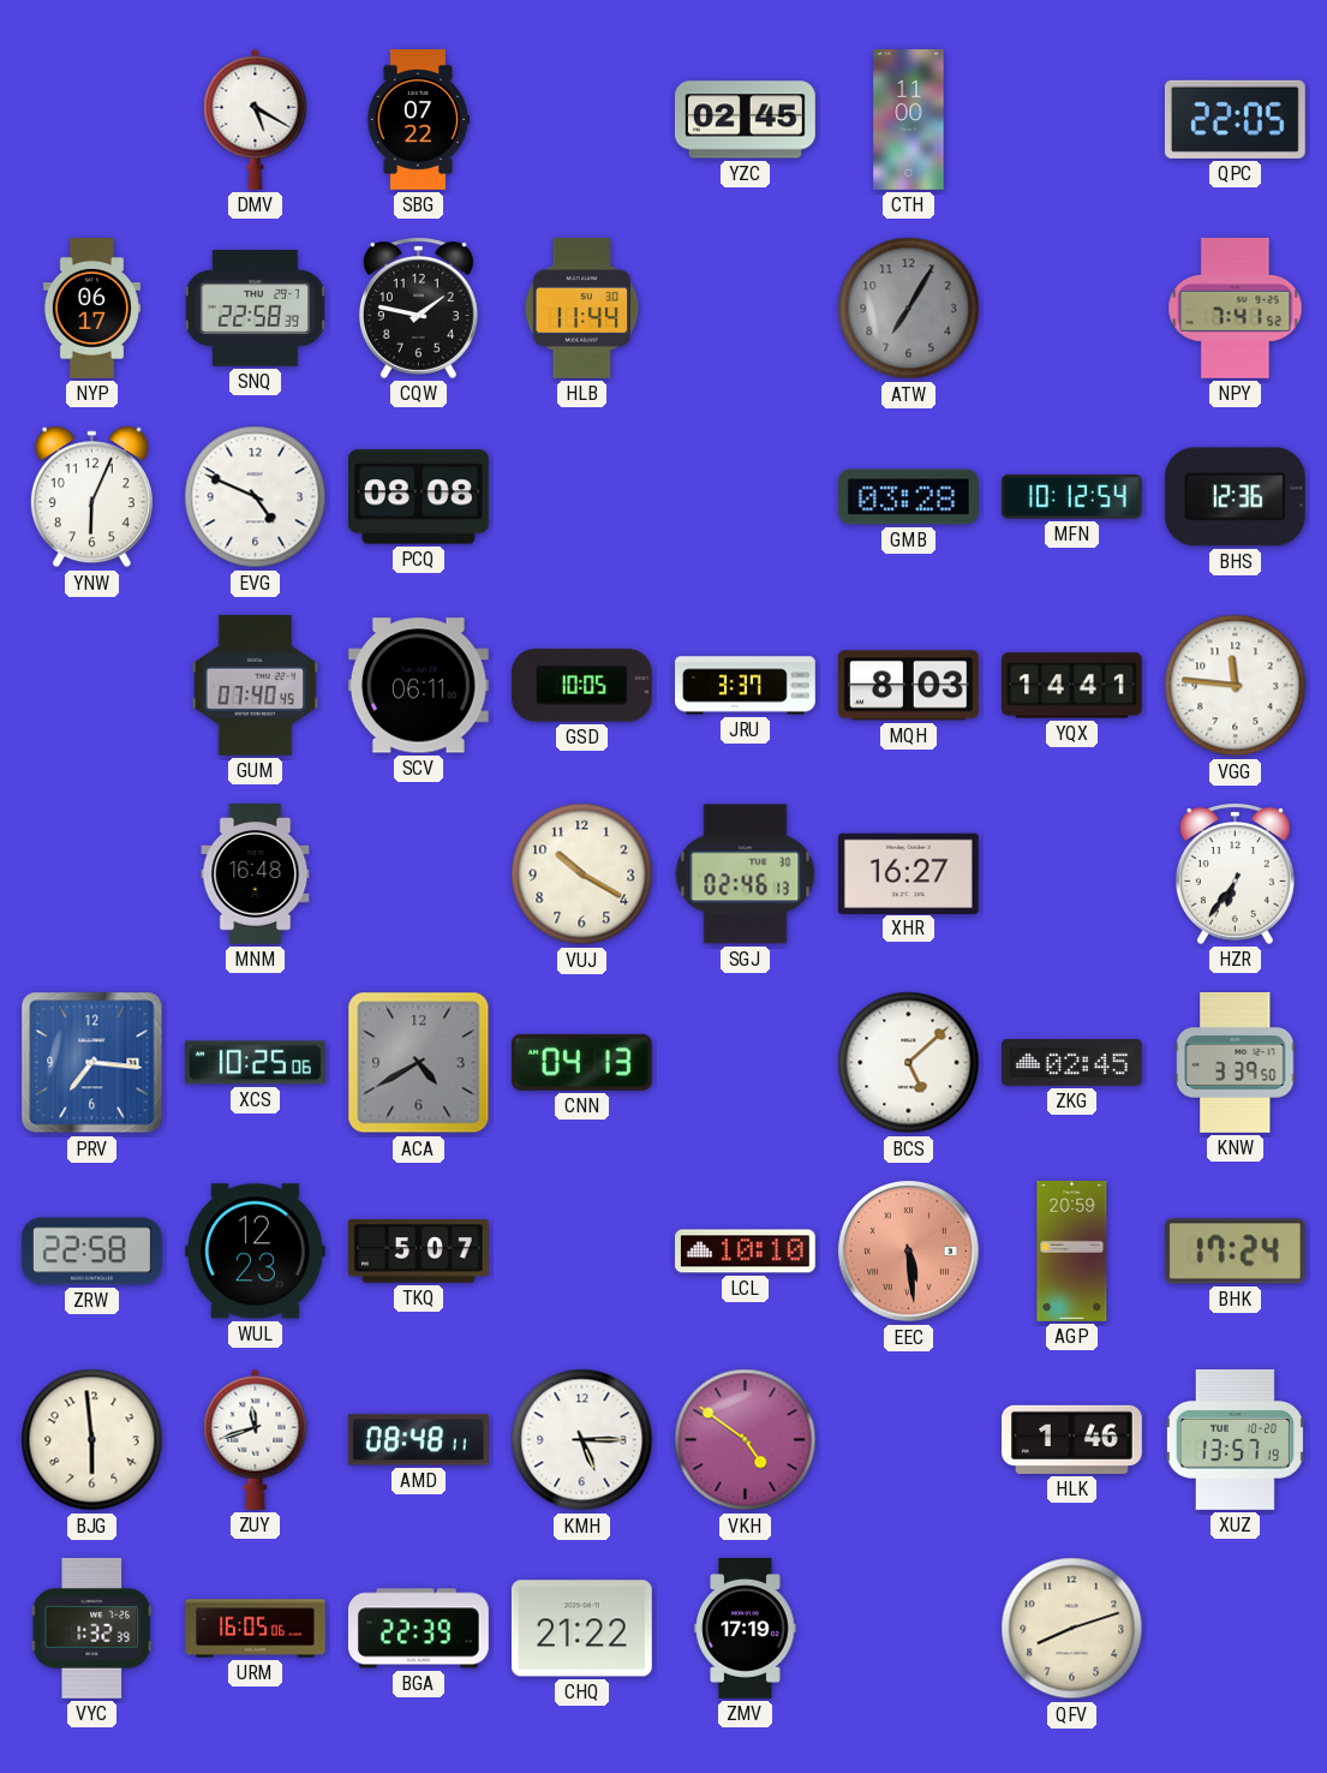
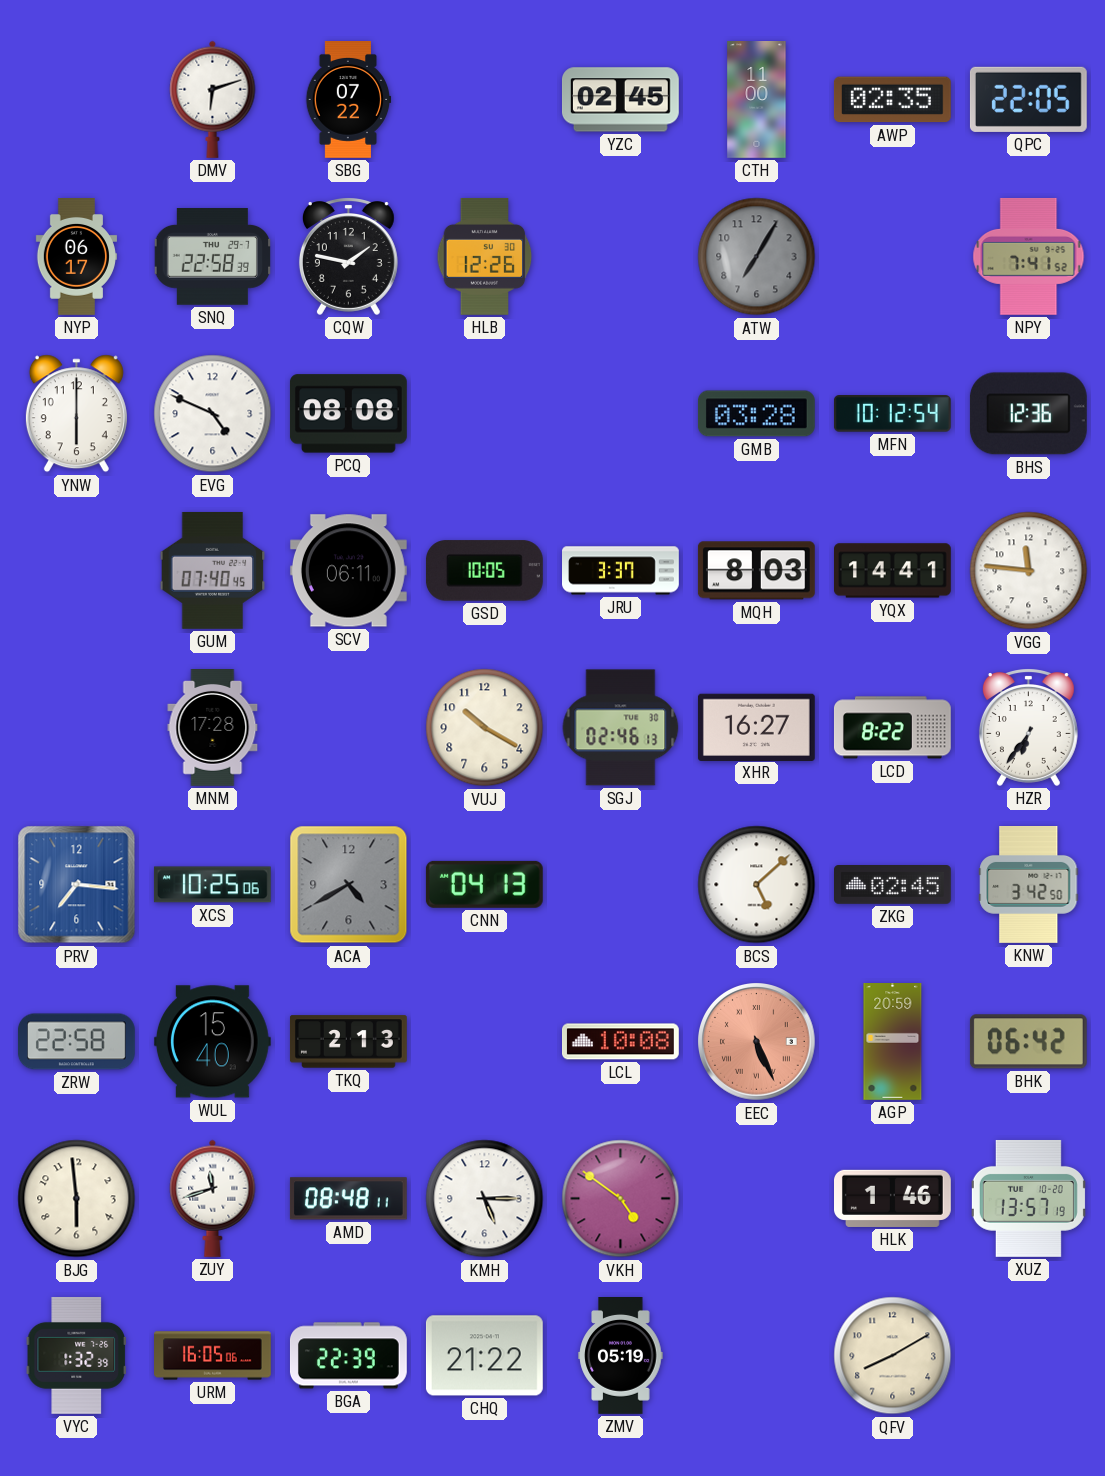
DMV: 5:20 -> 6:12 (213, 99)
AWP: none -> 02:35 (892, 100)
HLB: 11:44 -> 12:26 (485, 257)
YNW: 6:04 -> 6:00 (76, 414)
MNM: 16:48 -> 17:28 (213, 728)
LCD: none -> 8:22 (892, 728)
KNW: 3:39 -> 3:42 (1029, 885)
WUL: 12:23 -> 15:40 (212, 1042)
TKQ: 5:07 -> 2:13 (348, 1042)
LCL: 10:10 -> 10:08 (621, 1042)
EEC: 5:29 -> 5:26 (757, 1042)
BHK: 17:24 -> 06:42 (1028, 1042)
ZMV: 17:19 -> 05:19 (621, 1356)
QFV: 8:12 -> 8:10 (893, 1356)
